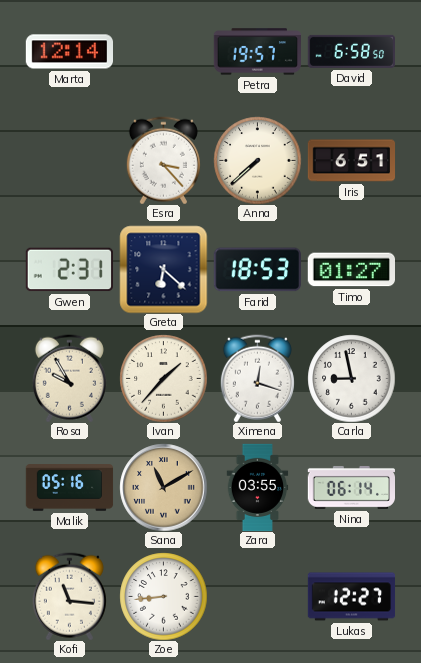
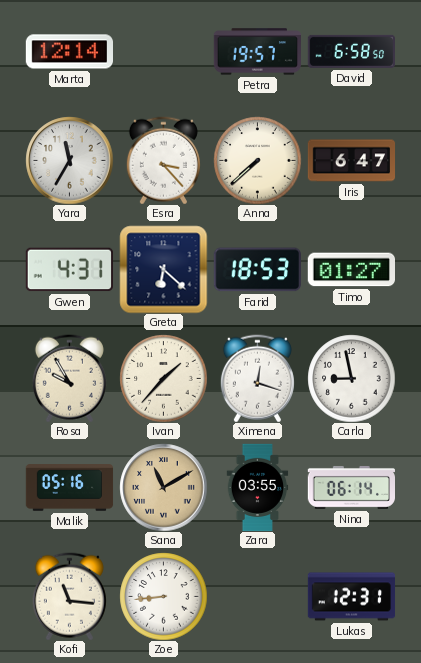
Yara: none -> 11:35 (69, 160)
Iris: 6:51 -> 6:47 (351, 161)
Gwen: 2:31 -> 4:31 (69, 270)
Lukas: 12:27 -> 12:31 (351, 597)
